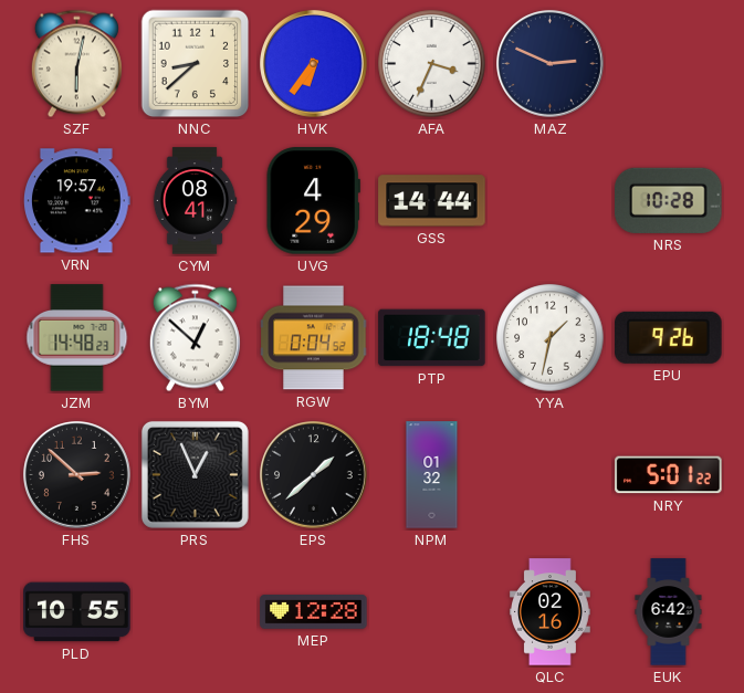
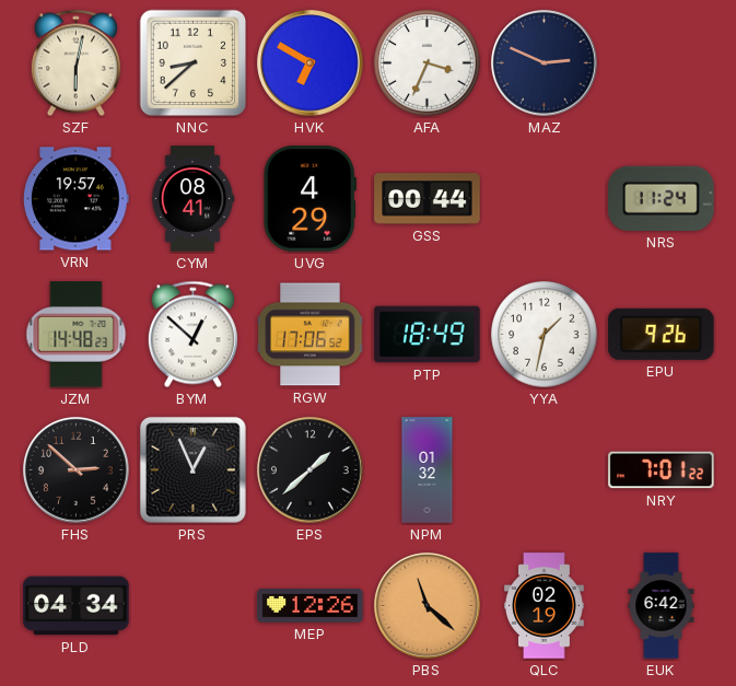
HVK: 6:36 -> 6:50 (311, 63)
GSS: 14:44 -> 00:44 (428, 199)
NRS: 10:28 -> 11:24 (662, 198)
RGW: 0:04 -> 17:06 (311, 335)
PTP: 18:48 -> 18:49 (428, 335)
NRY: 5:01 -> 7:01 (662, 470)
PLD: 10:55 -> 04:34 (77, 606)
MEP: 12:28 -> 12:26 (311, 606)
PBS: none -> 11:22 (428, 606)
QLC: 02:16 -> 02:19 (545, 606)
